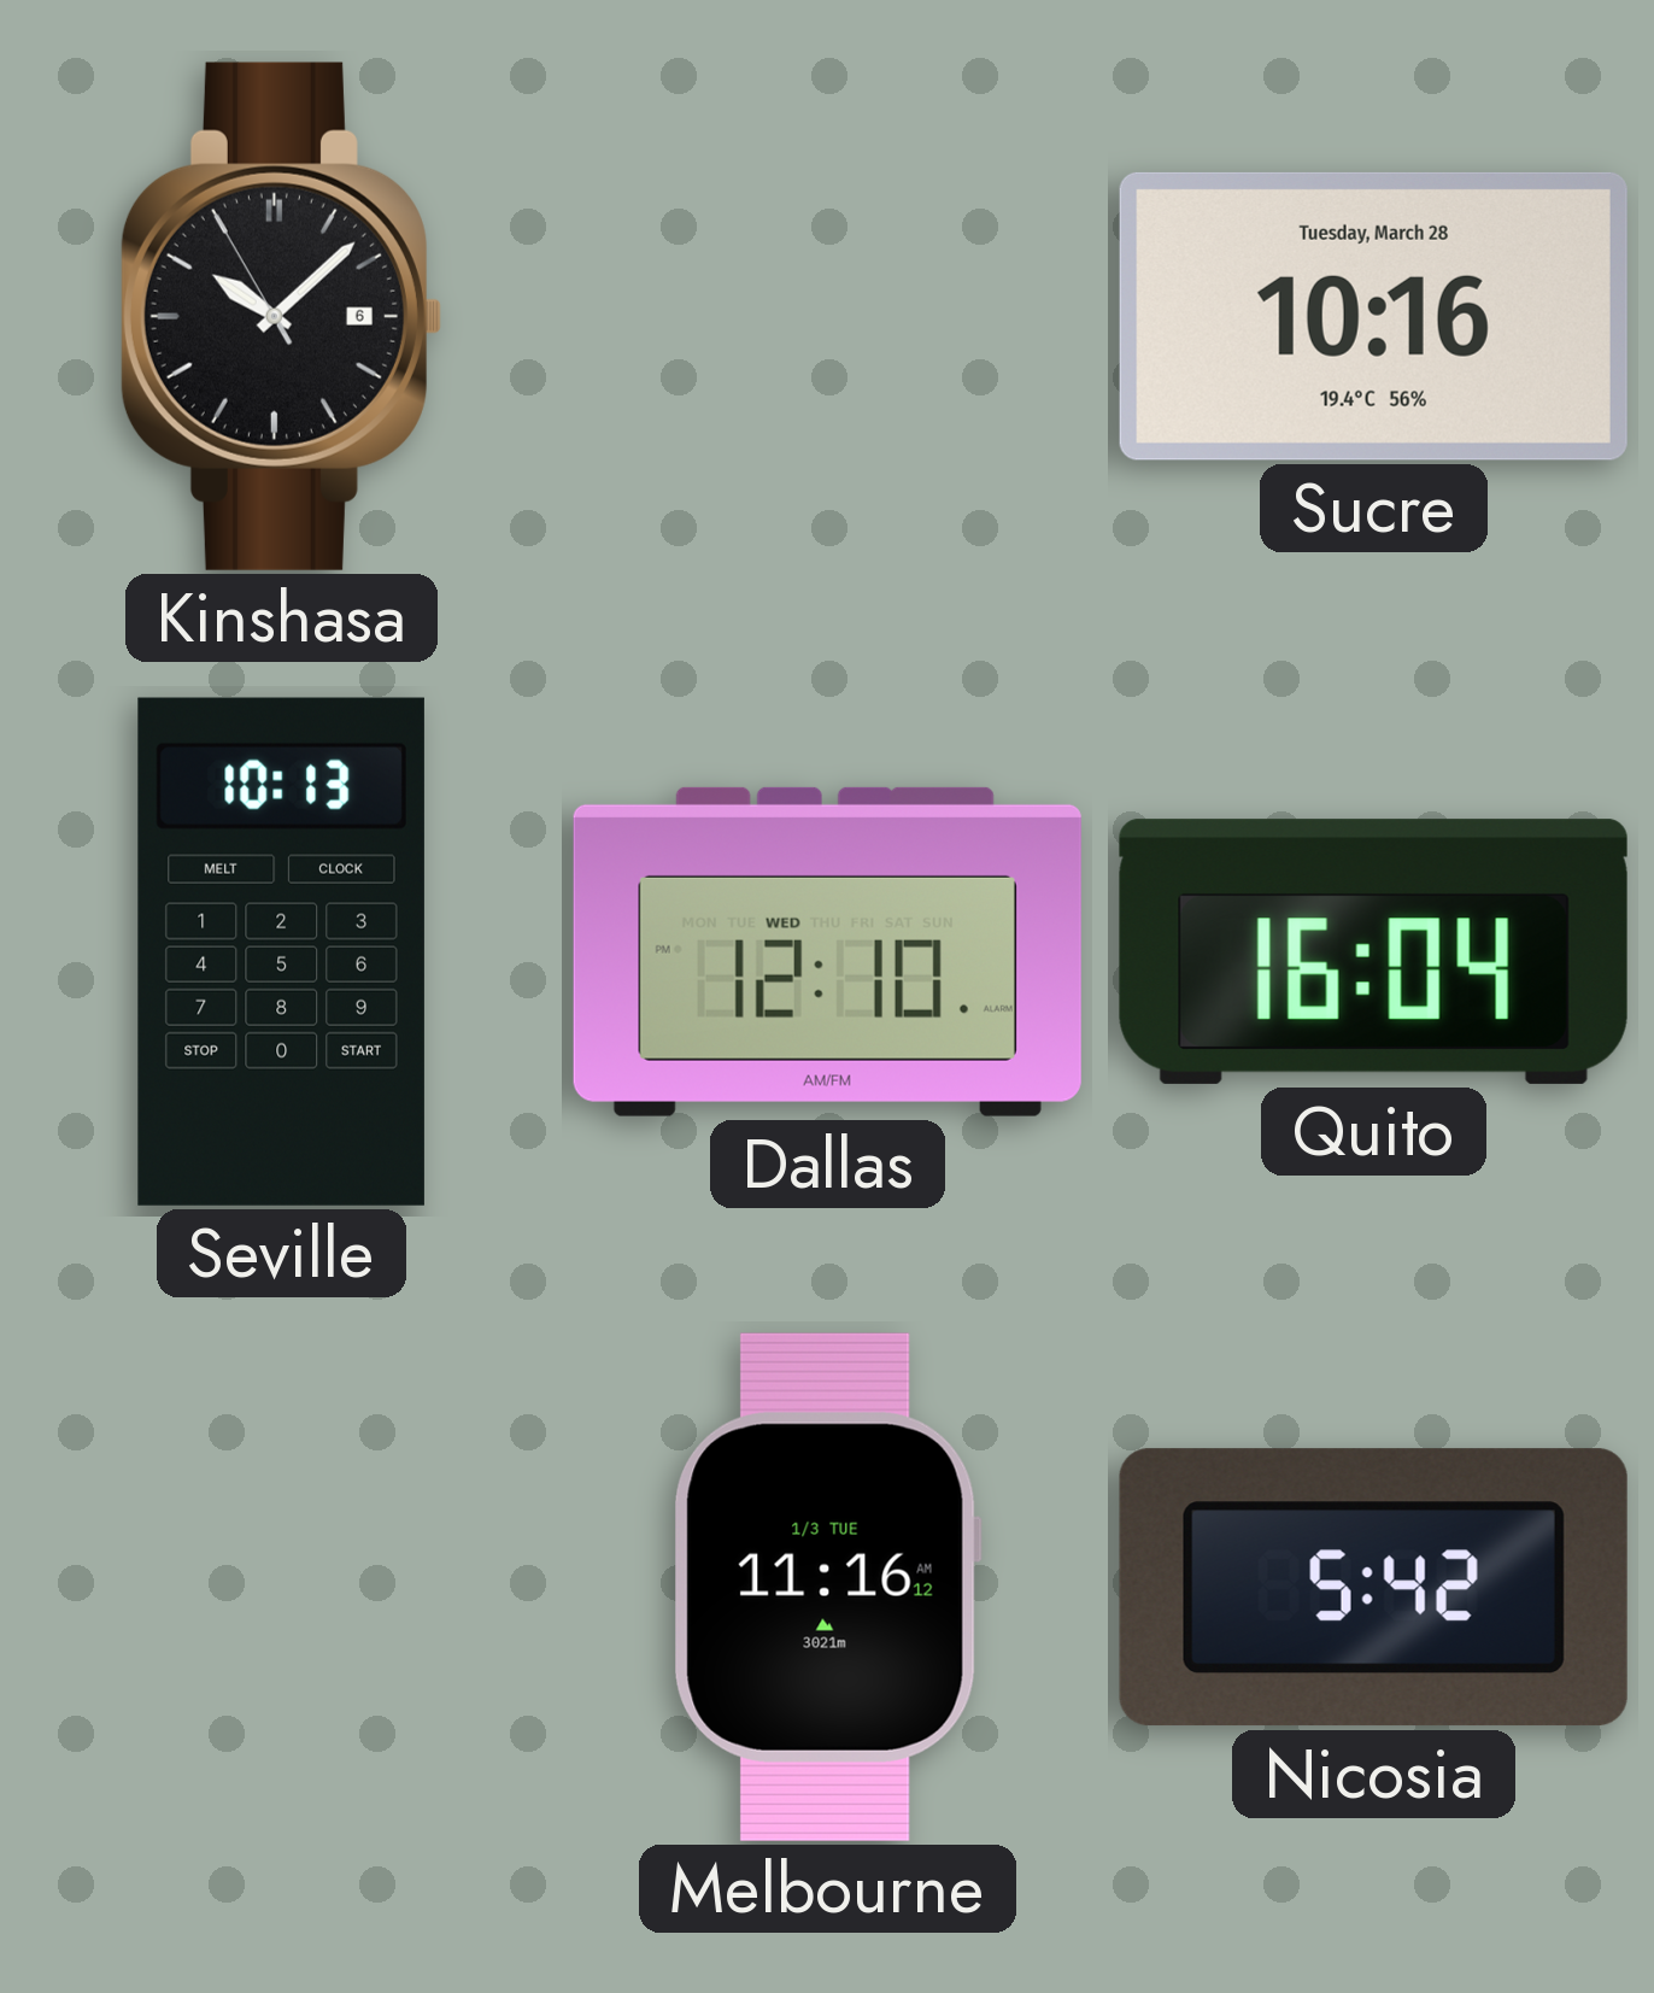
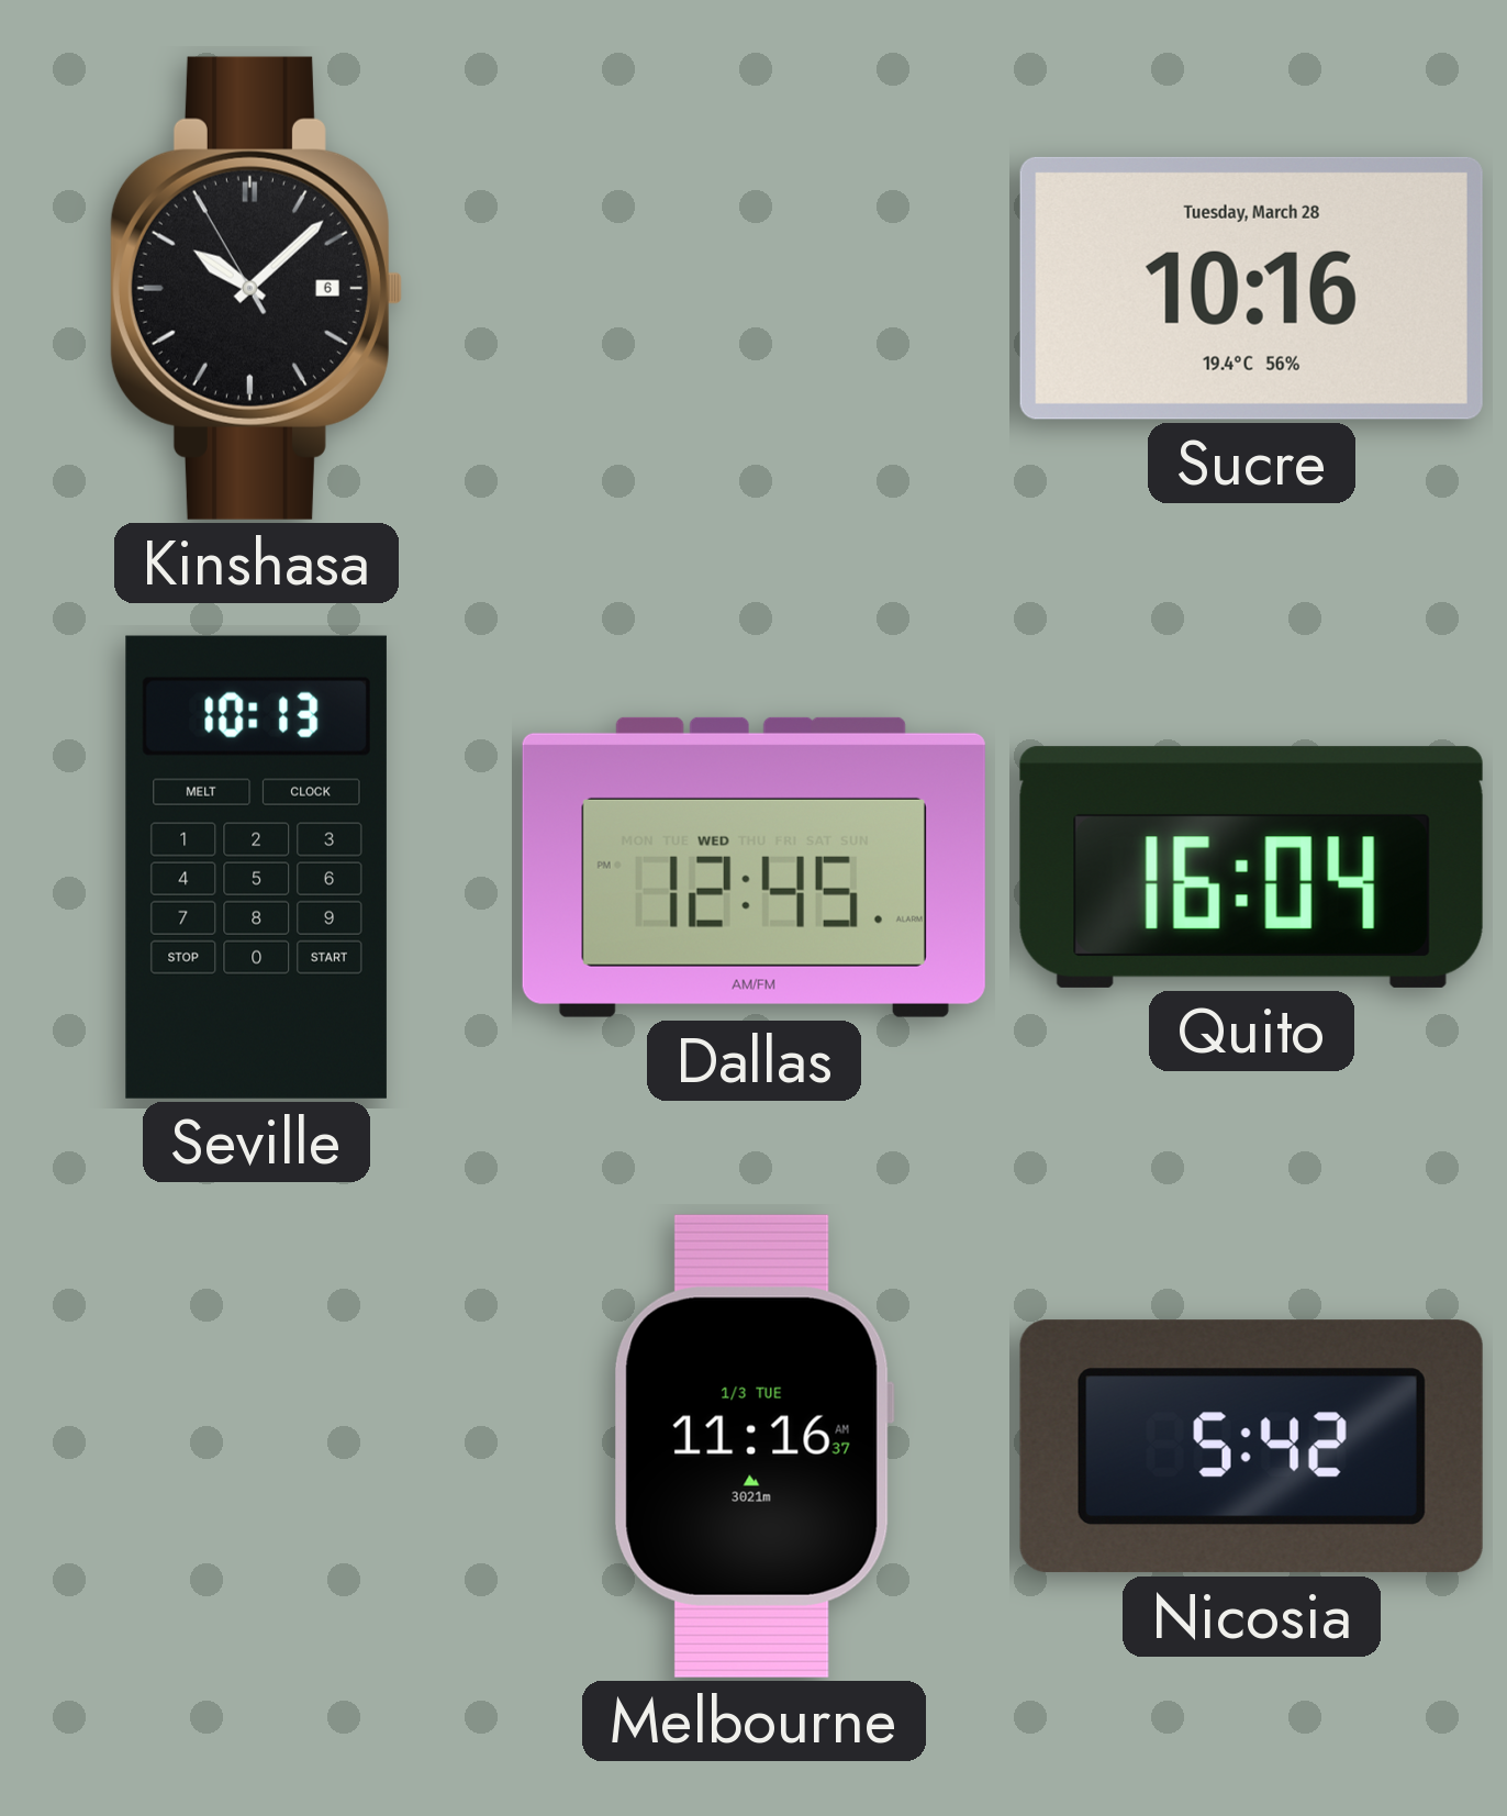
Dallas: 12:10 -> 12:45 (753, 867)
Melbourne: 11:16:12 AM -> 11:16:37 AM (753, 1446)
